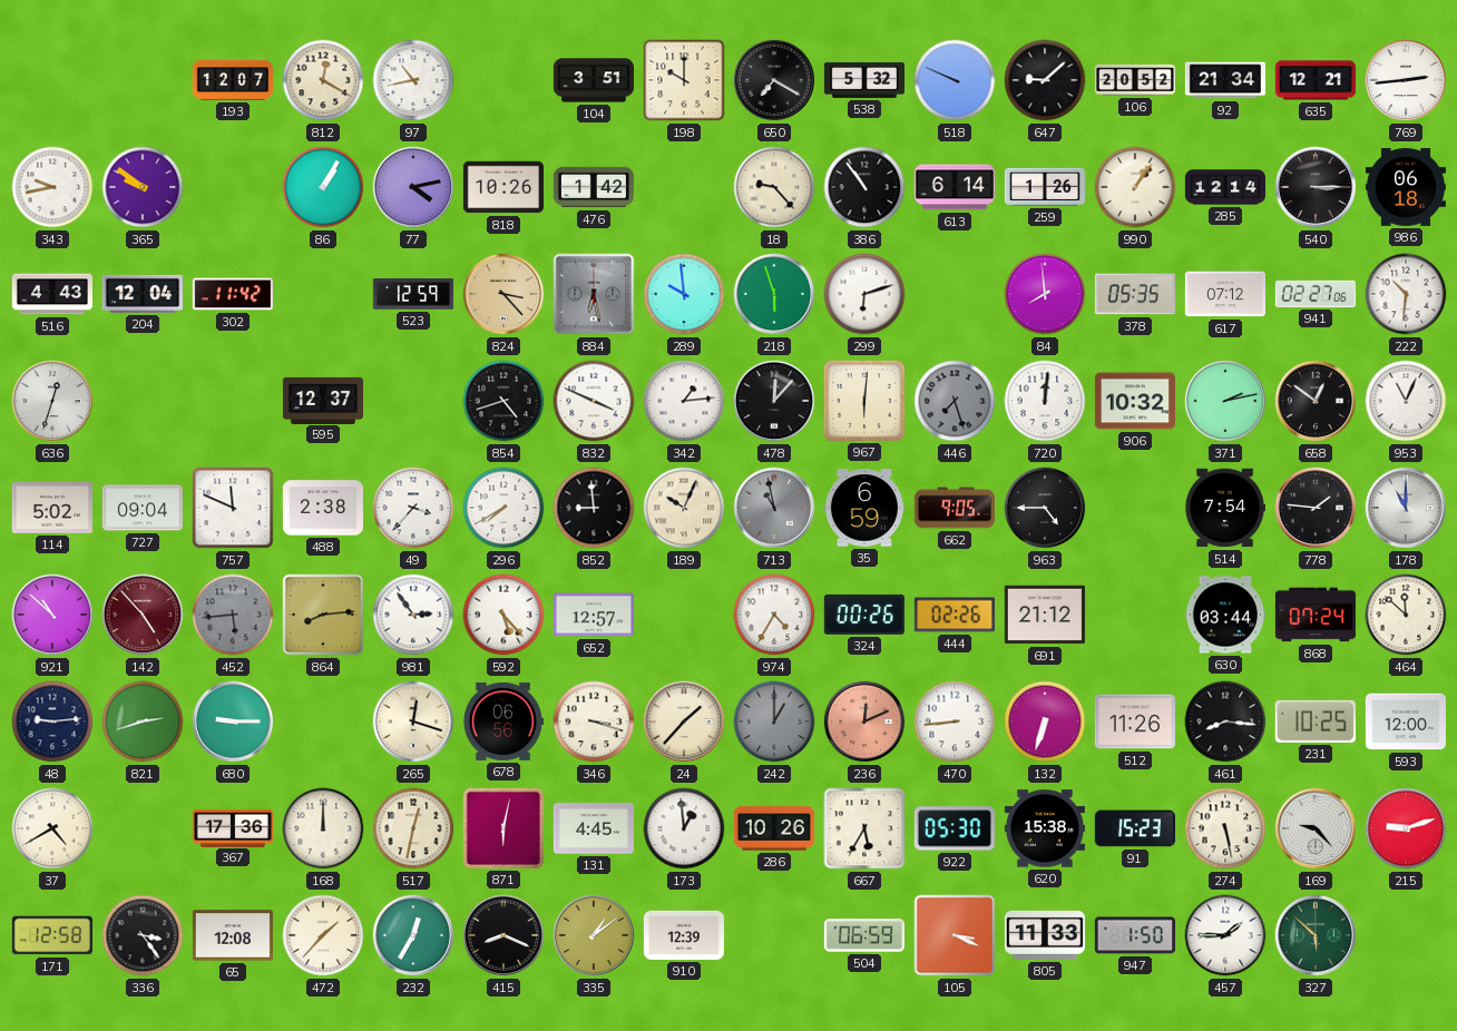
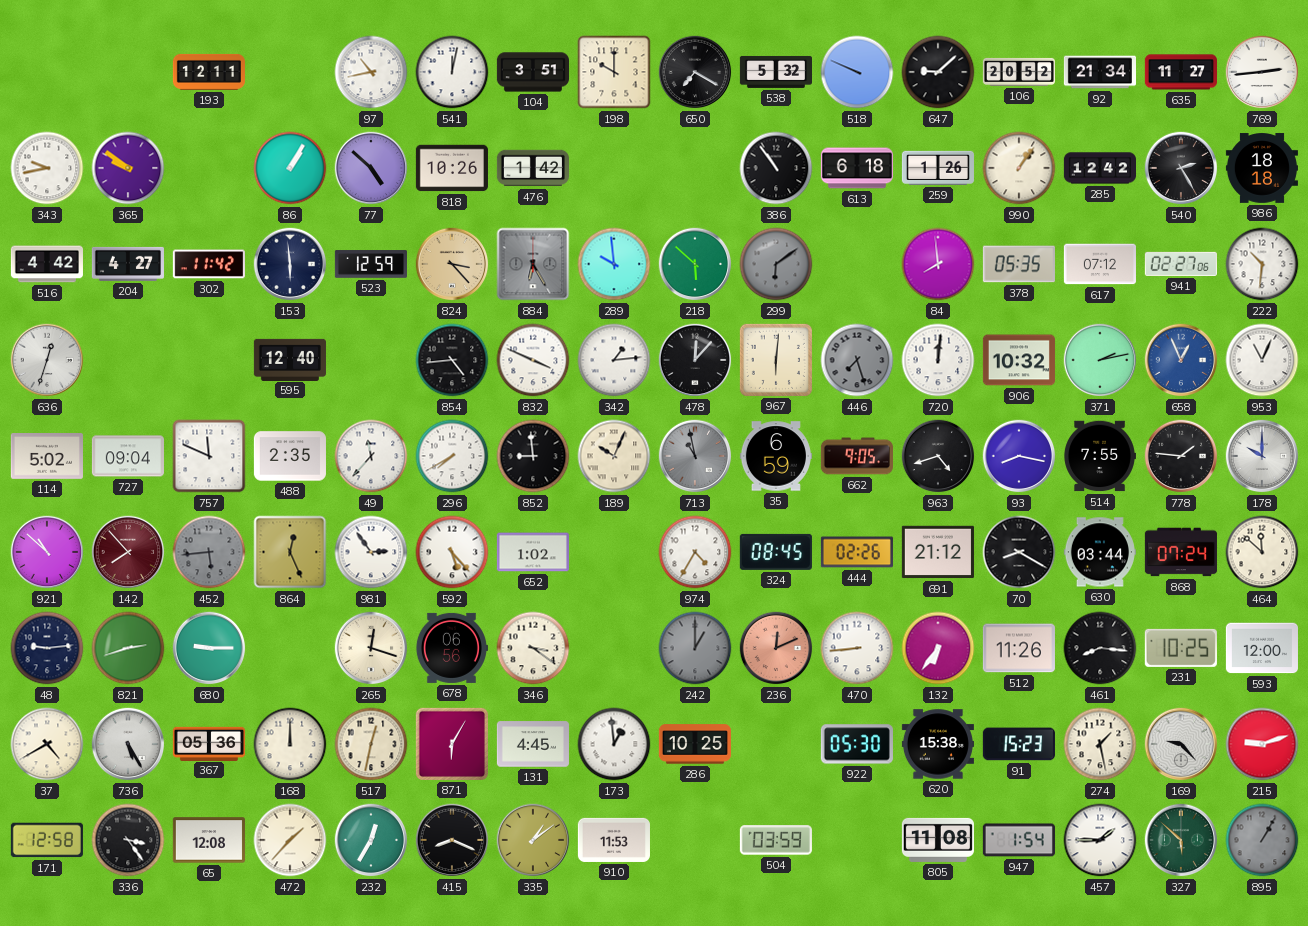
193: 12:07 -> 12:11 (209, 72)
812: 12:20 -> none (323, 80)
541: none -> 12:02 (452, 72)
635: 12:21 -> 11:27 (1181, 72)
77: 4:13 -> 4:52 (371, 168)
18: 9:23 -> none (774, 187)
613: 6:14 -> 6:18 (857, 168)
285: 12:14 -> 12:42 (1099, 168)
540: 3:15 -> 2:25 (1181, 168)
986: 06:18 -> 18:18 (1261, 168)
516: 4:43 -> 4:42 (47, 264)
204: 12:04 -> 4:27 (128, 264)
153: none -> 5:59 (290, 264)
884: 6:28 -> 6:25 (533, 264)
218: 5:57 -> 5:52 (695, 264)
299: 6:12 -> 6:09 (776, 264)
299 dial: white -> grey (776, 264)
595: 12:37 -> 12:40 (290, 359)
854: 4:42 -> 4:44 (452, 360)
658: 12:51 -> 12:56 (1181, 360)
658 dial: black -> blue (1181, 360)
488: 2:38 -> 2:35 (290, 456)
49: 3:37 -> 11:37 (371, 456)
963: 4:45 -> 4:42 (938, 456)
93: none -> 8:17 (1019, 456)
514: 7:54 -> 7:55 (1100, 456)
178: 11:00 -> 10:00 (1262, 456)
142: 4:53 -> 7:53 (128, 552)
864: 8:14 -> 12:26 (290, 552)
652: 12:57 -> 1:02 (533, 552)
324: 00:26 -> 08:45 (776, 552)
70: none -> 8:20 (1019, 552)
346: 3:18 -> 3:21 (533, 648)
24: 1:37 -> none (684, 721)
132: 6:33 -> 6:36 (938, 648)
736: none -> 5:25 (128, 744)
367: 17:36 -> 05:36 (208, 743)
871: 6:02 -> 6:05 (452, 744)
286: 10:26 -> 10:25 (695, 744)
667: 5:35 -> none (864, 828)
274: 5:28 -> 1:28 (1100, 744)
910: 12:39 -> 11:53 (614, 840)
504: 06:59 -> 03:59 (776, 840)
105: 3:19 -> none (955, 935)
805: 11:33 -> 11:08 (938, 840)
947: 1:50 -> 1:54 (1019, 840)
895: none -> 1:05 (1262, 840)
